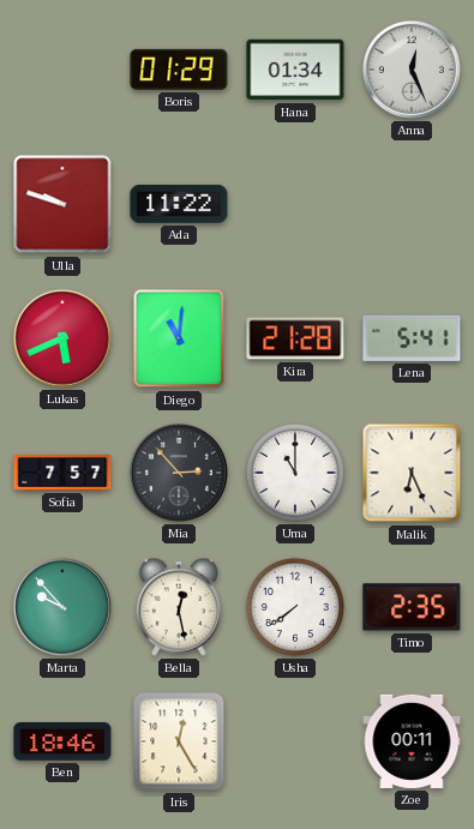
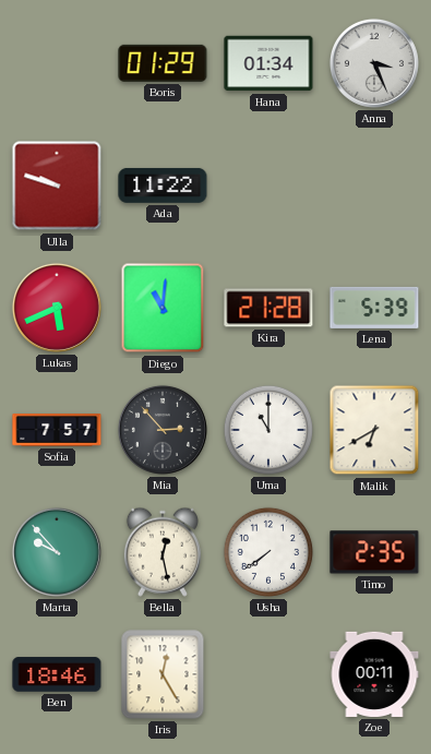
Anna: 12:26 -> 3:26 (374, 63)
Lena: 5:41 -> 5:39 (374, 308)
Malik: 6:26 -> 6:40 (374, 430)
